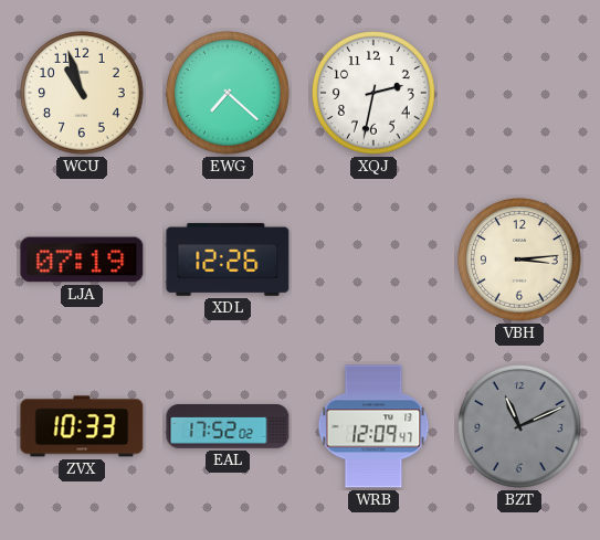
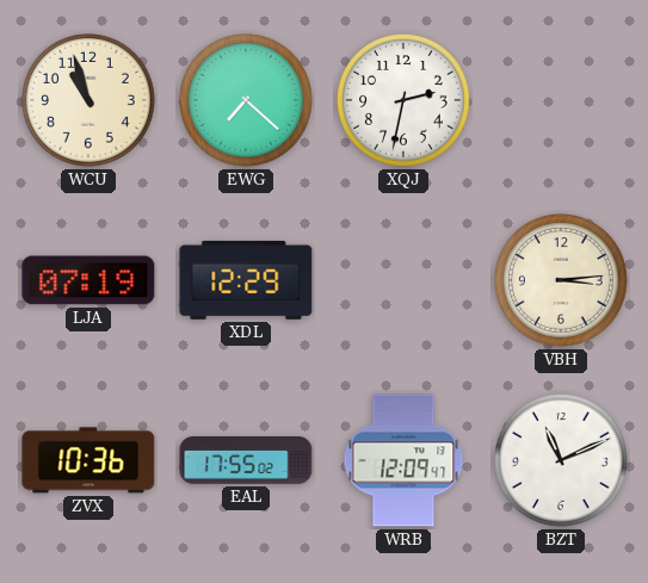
XDL: 12:26 -> 12:29 (246, 280)
ZVX: 10:33 -> 10:36 (88, 460)
EAL: 17:52 -> 17:55 (246, 461)
BZT dial: grey -> white (562, 461)
